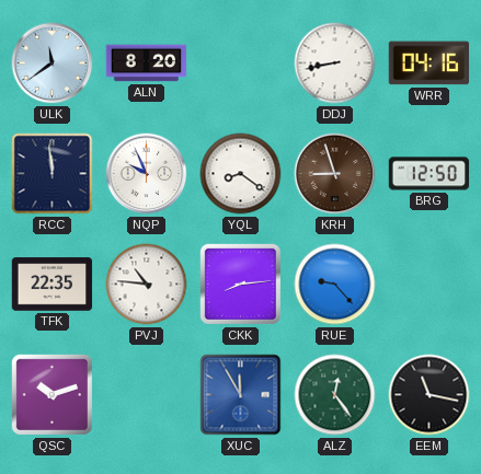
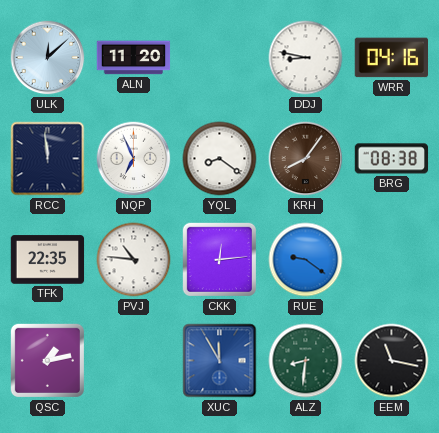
ULK: 11:39 -> 12:08 (48, 58)
ALN: 8:20 -> 11:20 (134, 58)
DDJ: 8:43 -> 8:47 (306, 58)
NQP: 9:56 -> 6:56 (134, 159)
KRH: 8:57 -> 8:06 (306, 159)
BRG: 12:50 -> 08:38 (392, 159)
CKK: 8:14 -> 12:14 (219, 259)
RUE: 9:23 -> 9:21 (306, 260)
QSC: 10:12 -> 1:13 (47, 360)
ALZ: 12:24 -> 8:31 (306, 361)
